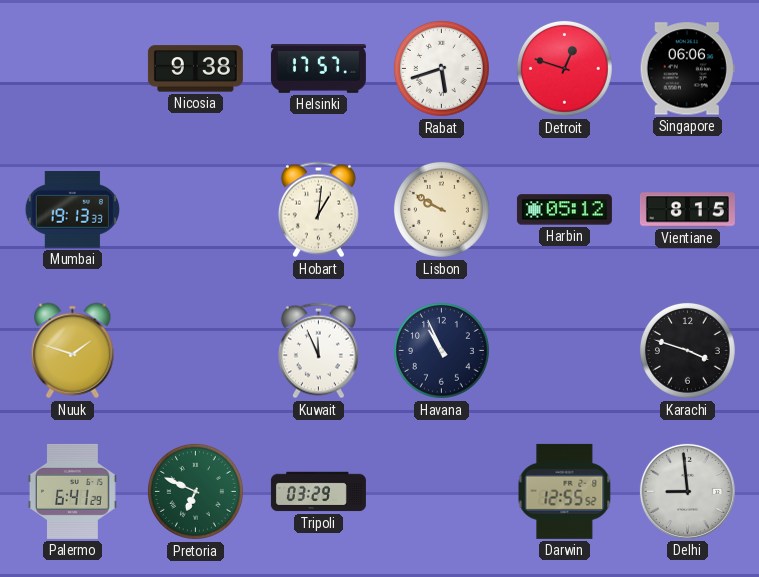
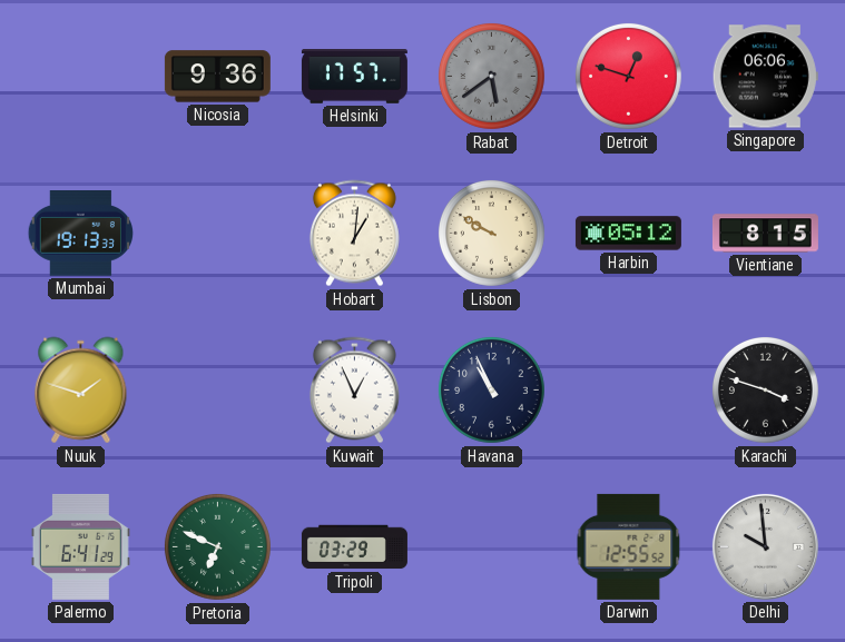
Nicosia: 9:38 -> 9:36 (217, 77)
Rabat: 5:42 -> 5:39 (491, 76)
Rabat dial: white -> grey (491, 76)
Kuwait: 11:56 -> 12:56 (354, 391)
Delhi: 8:59 -> 9:59 (765, 546)
